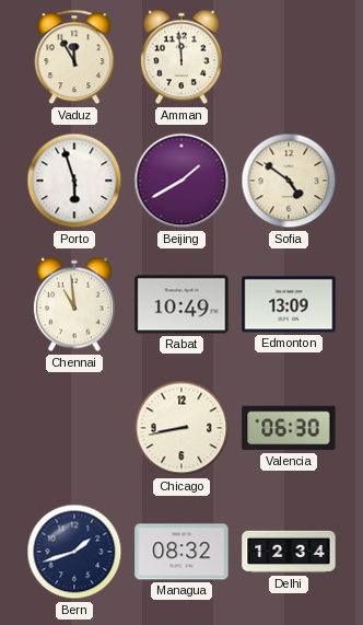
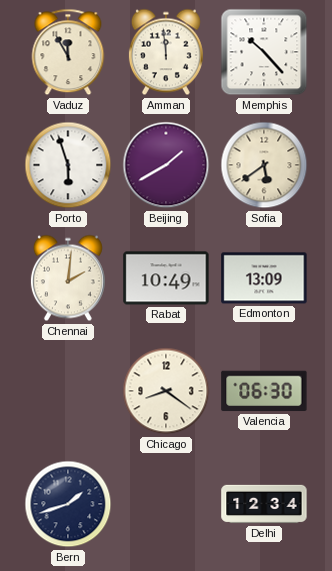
Memphis: none -> 10:23 (264, 52)
Sofia: 4:51 -> 5:39 (264, 165)
Chennai: 10:59 -> 2:01 (68, 278)
Chicago: 8:43 -> 8:21 (166, 391)
Managua: 08:32 -> none (181, 552)
